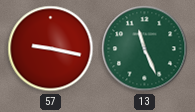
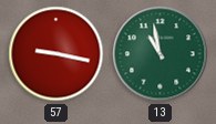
13: 11:26 -> 10:58 (161, 54)
